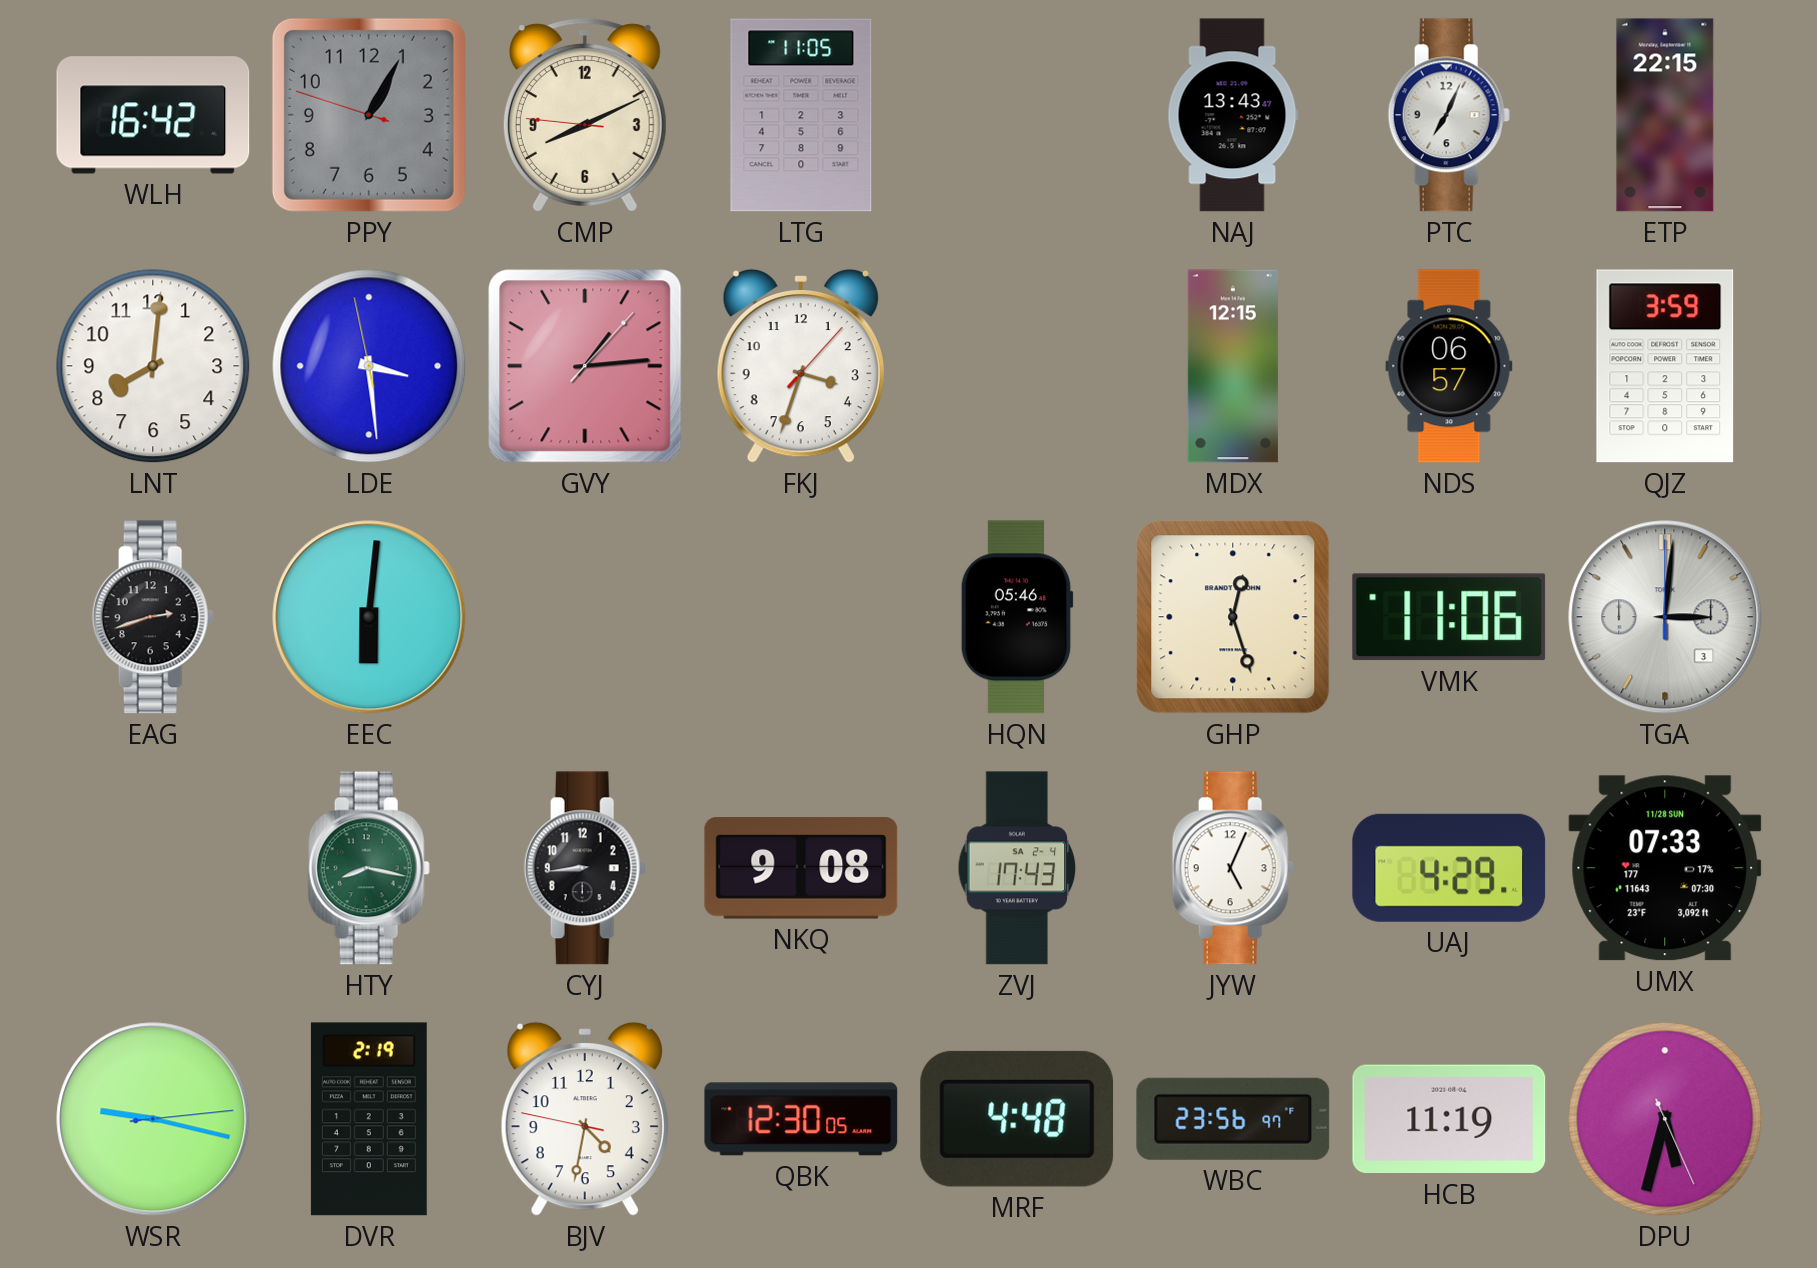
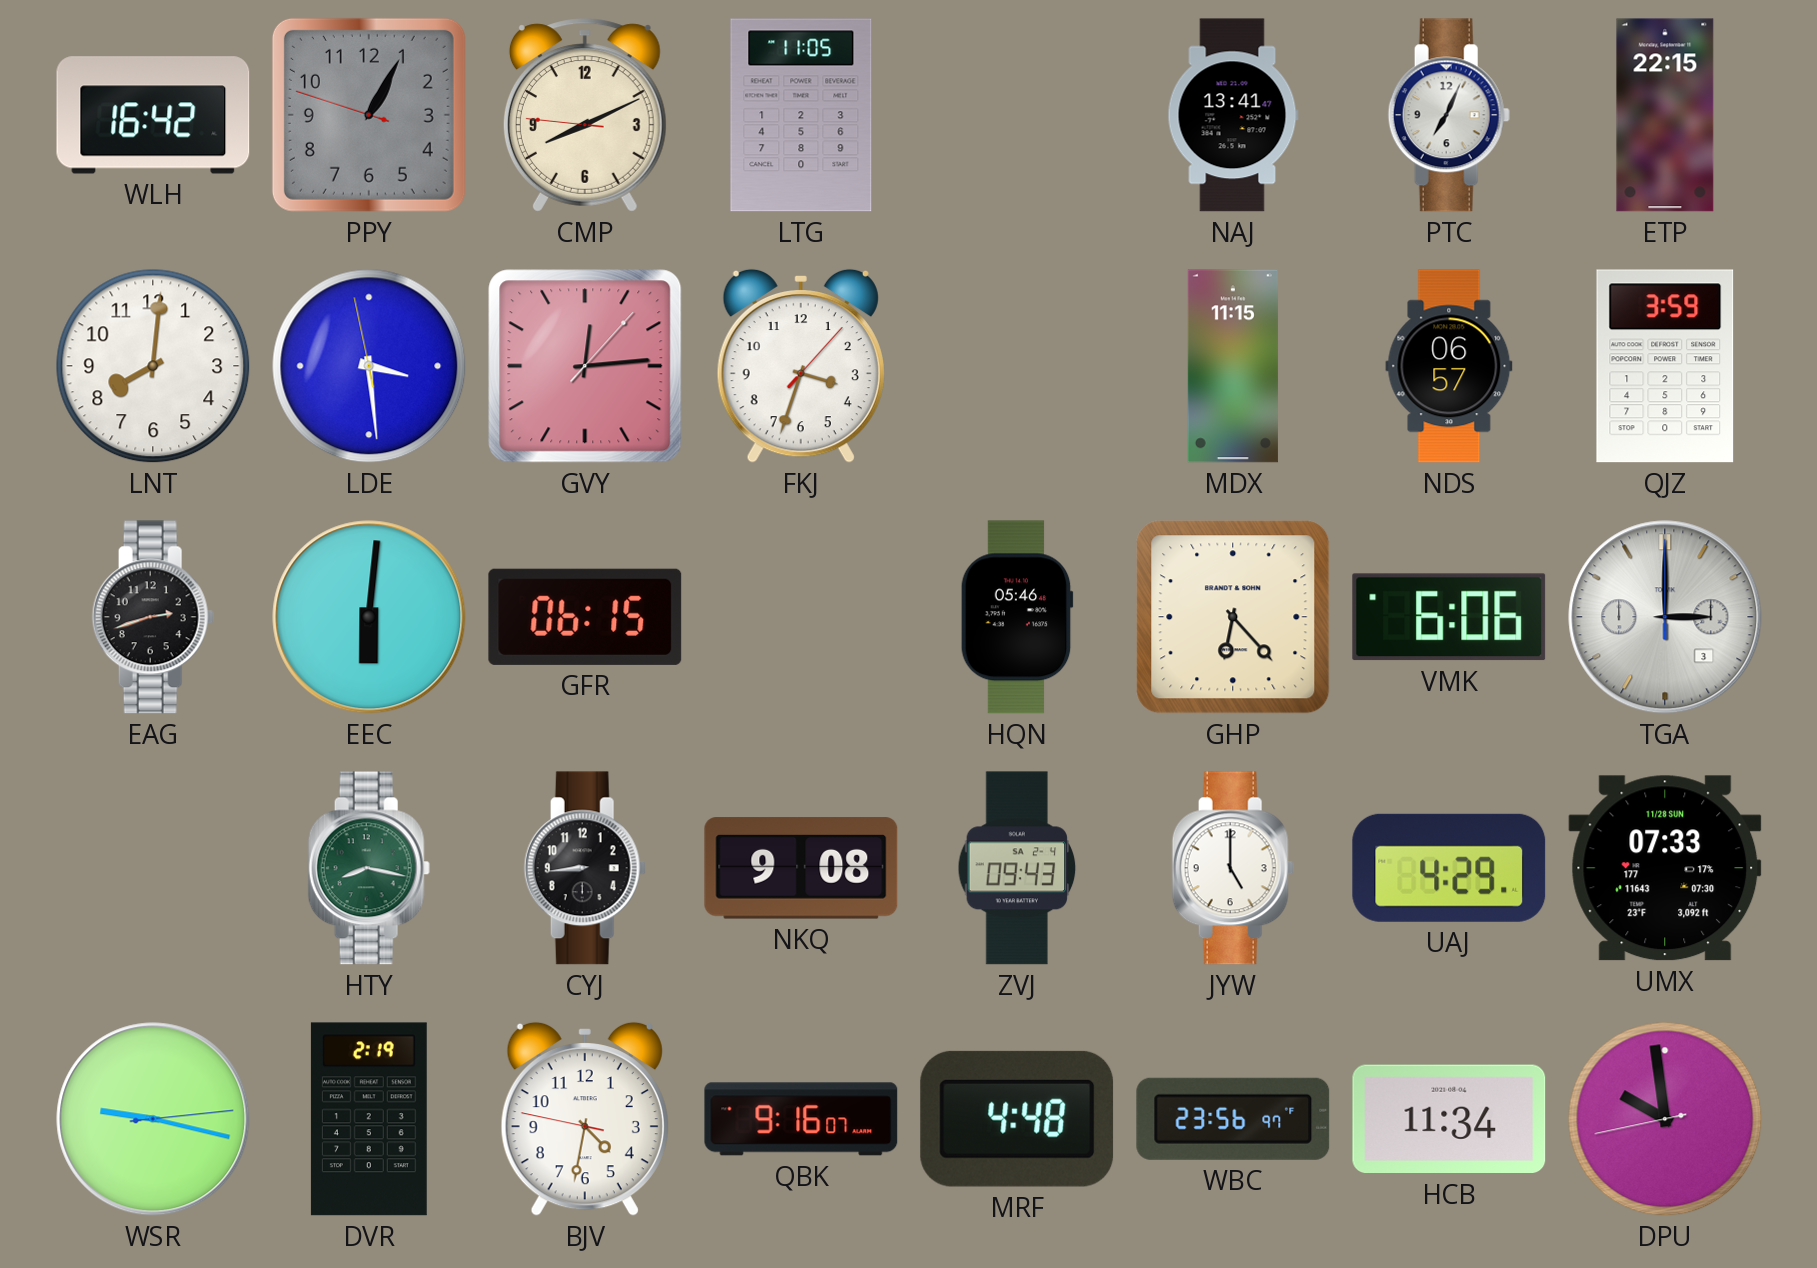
NAJ: 13:43 -> 13:41 (1233, 115)
GVY: 1:14 -> 12:14 (585, 366)
MDX: 12:15 -> 11:15 (1233, 366)
GFR: none -> 06:15 (585, 617)
GHP: 12:27 -> 6:23 (1233, 617)
VMK: 11:06 -> 6:06 (1449, 617)
TGA: 3:01 -> 3:00 (1665, 617)
ZVJ: 17:43 -> 09:43 (1017, 868)
JYW: 5:04 -> 5:00 (1233, 868)
QBK: 12:30 -> 9:16 (801, 1119)
HCB: 11:19 -> 11:34 (1449, 1119)
DPU: 5:32 -> 9:58 (1665, 1119)
